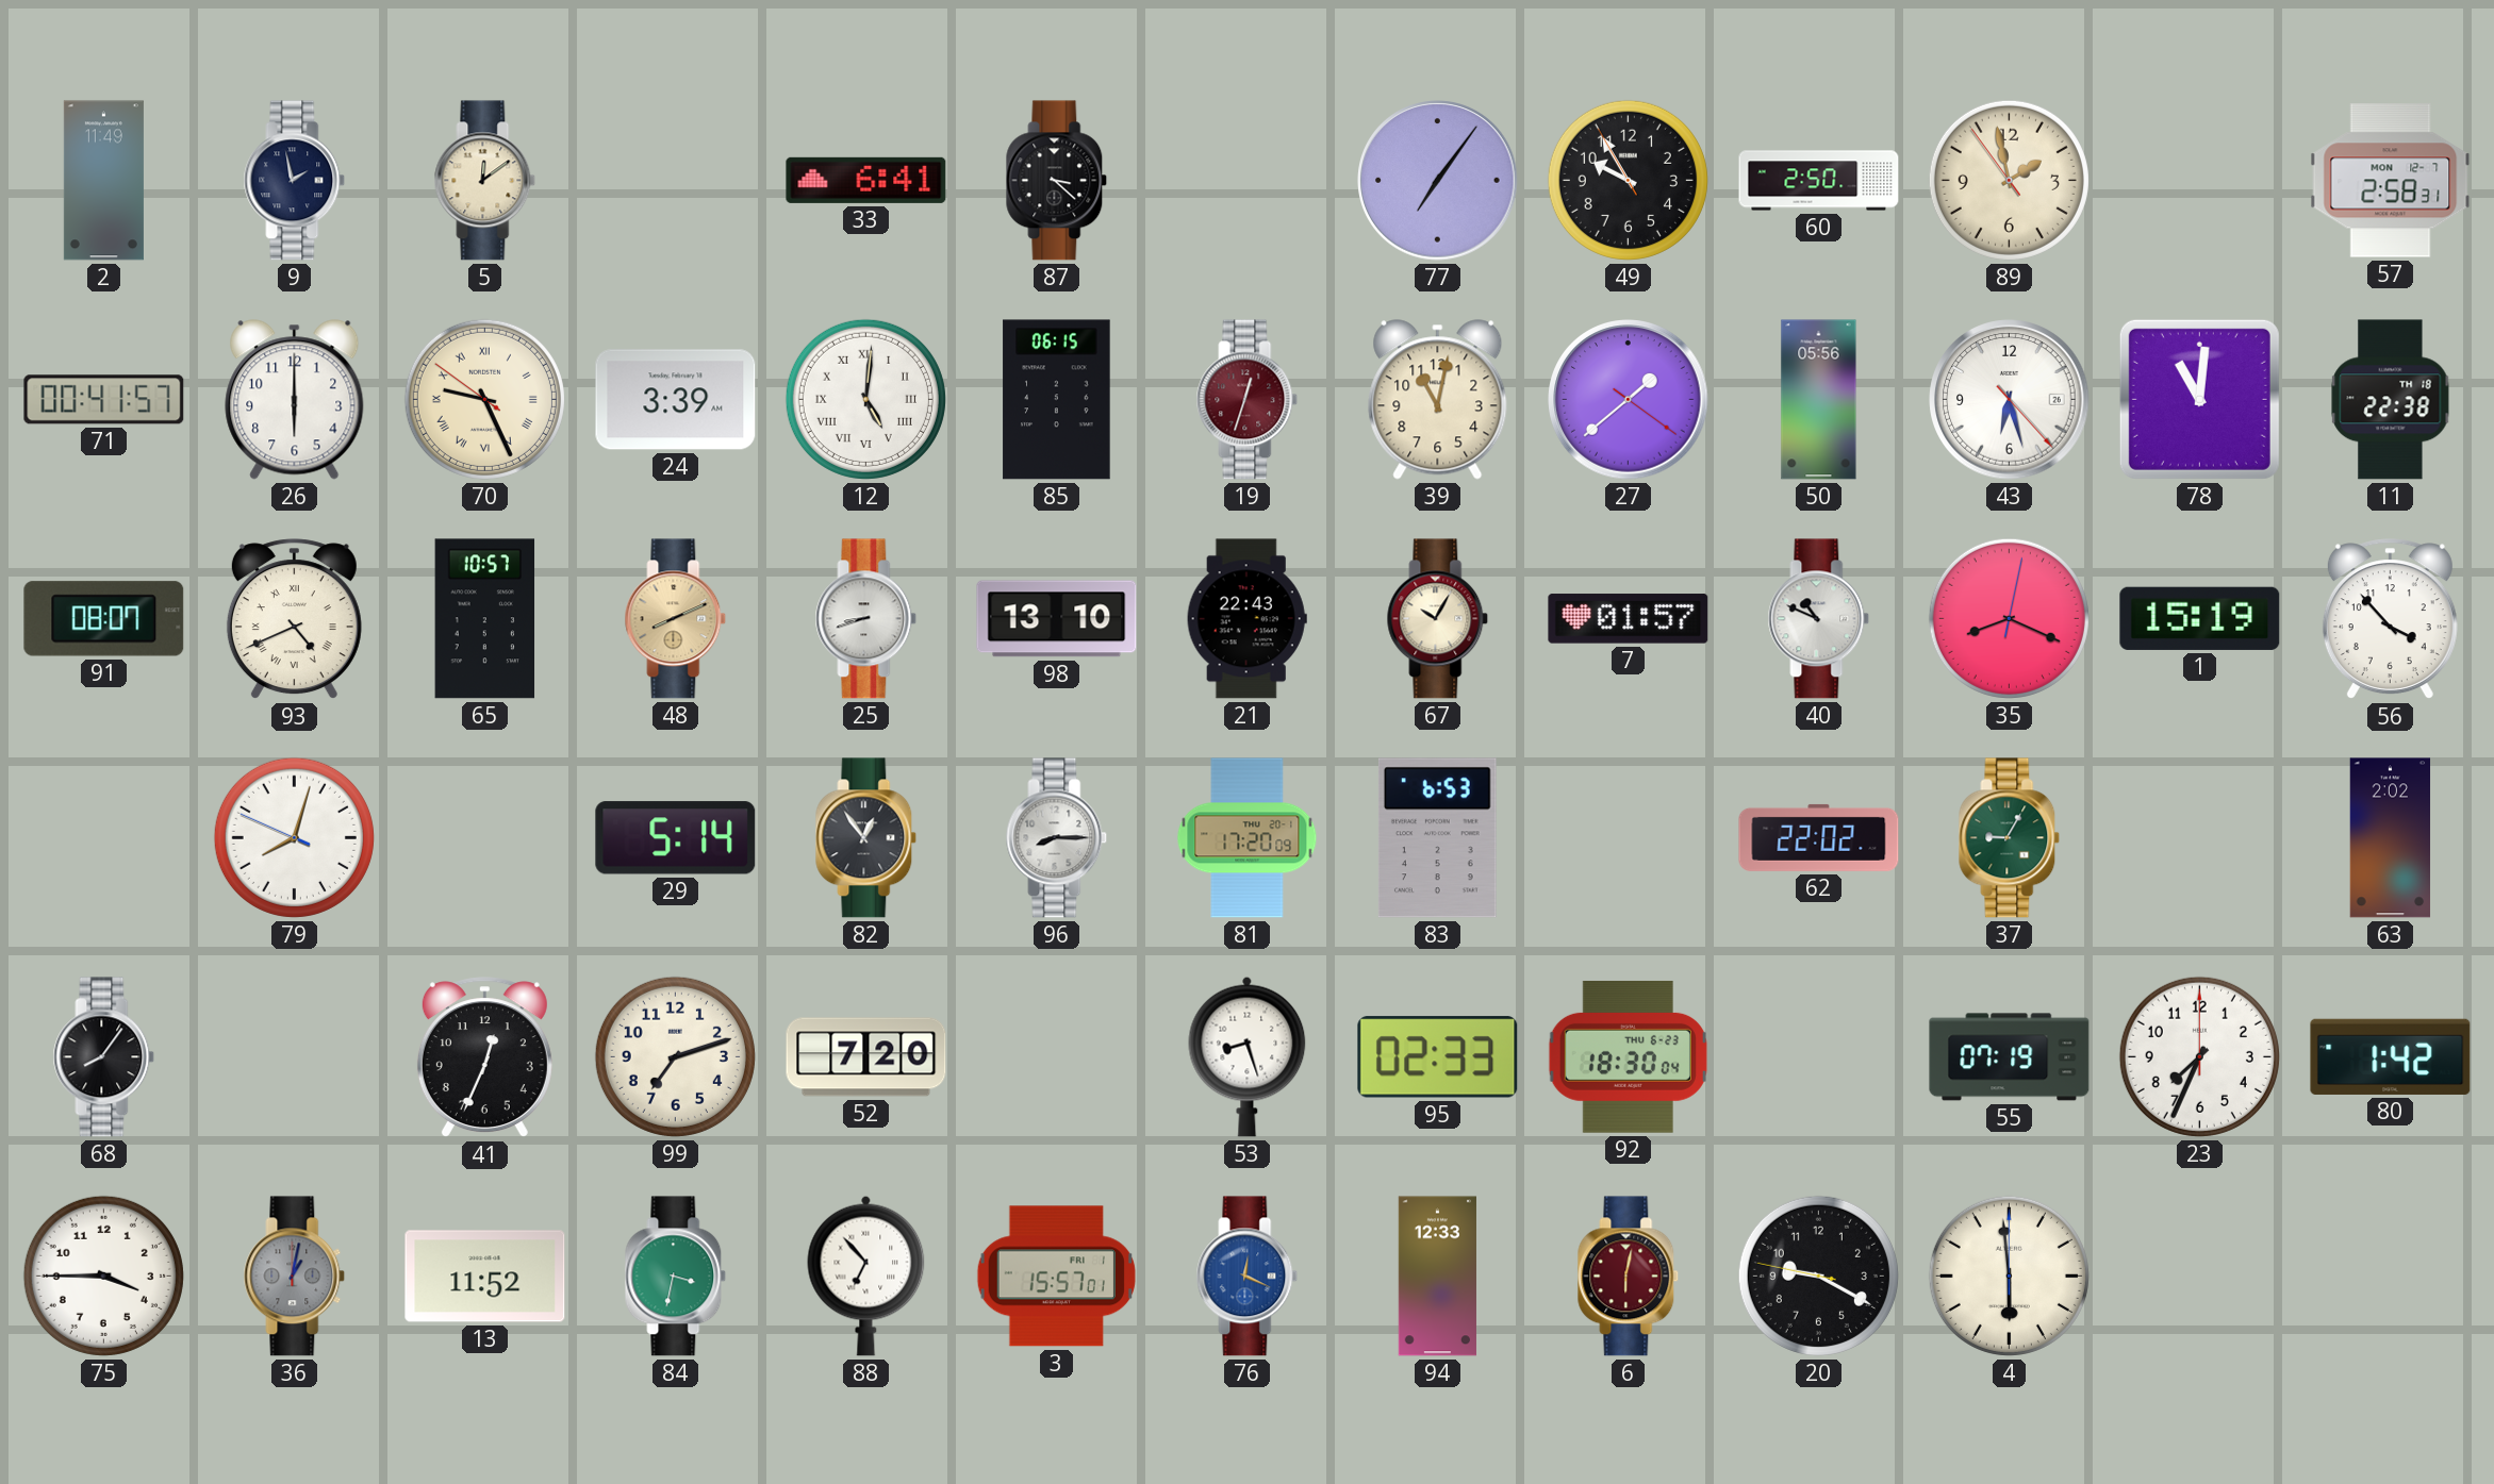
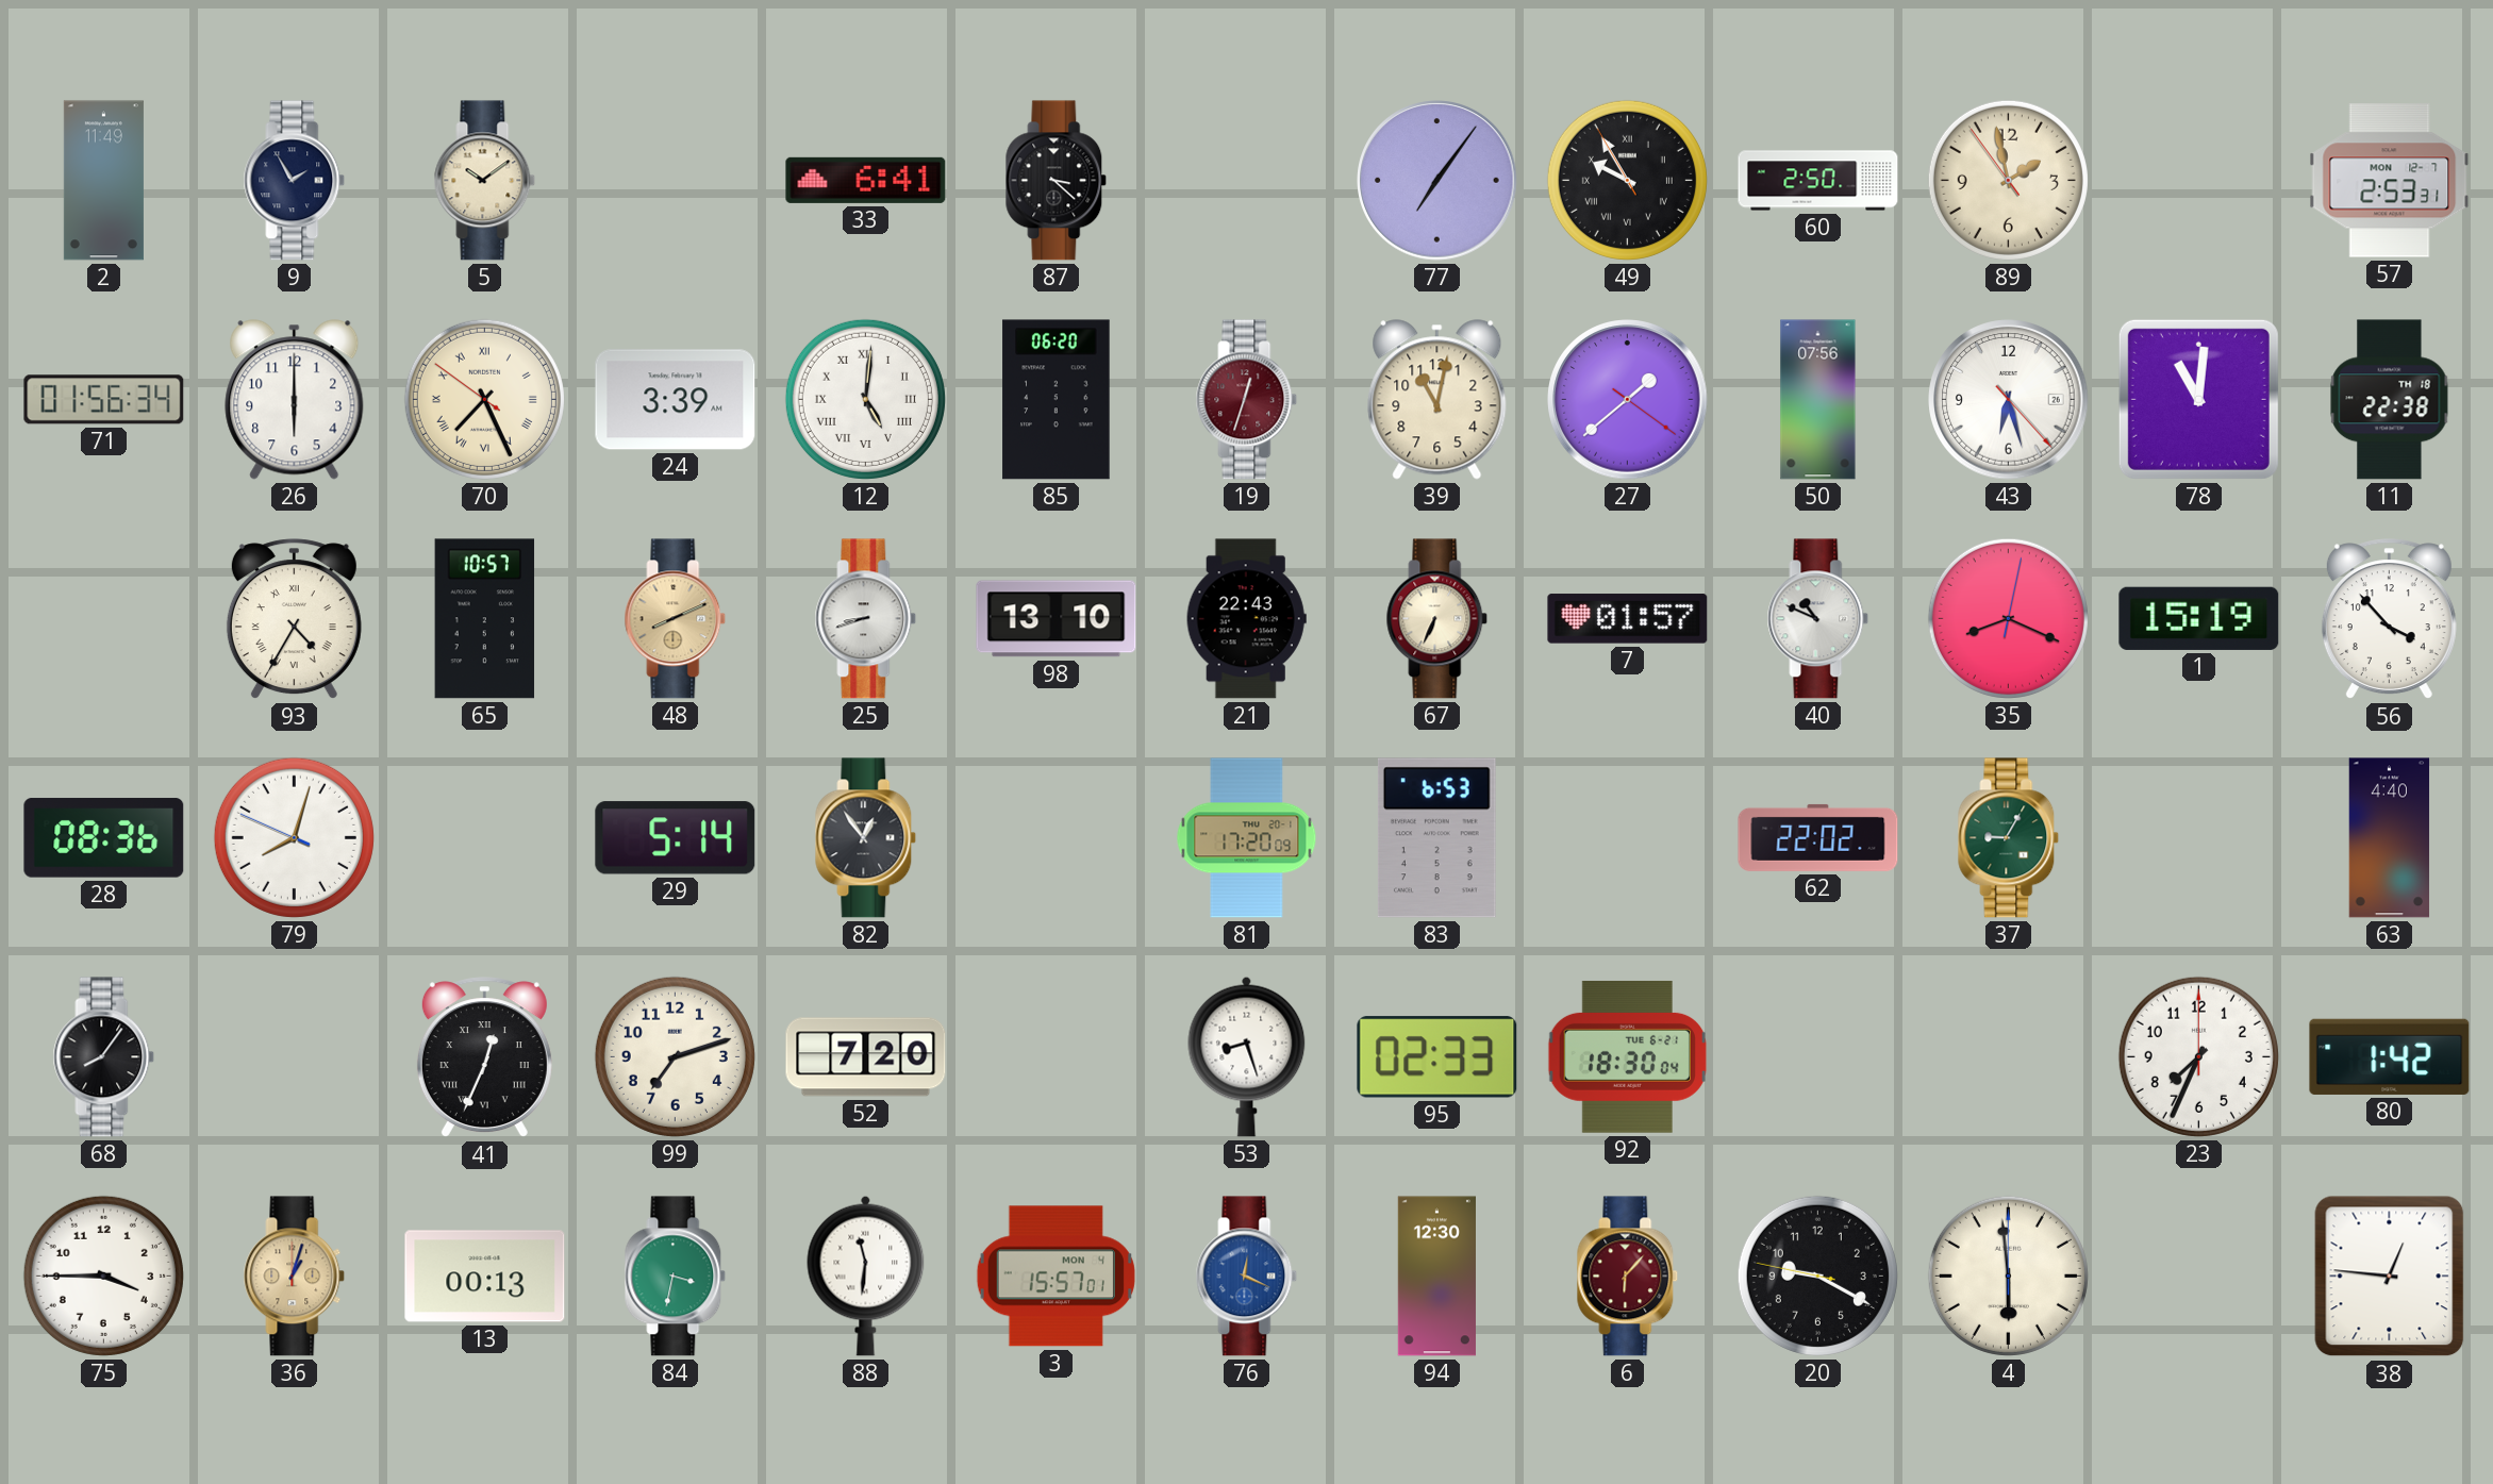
9: 1:58 -> 1:55 (295, 181)
5: 12:09 -> 10:09 (485, 181)
49 numerals: Arabic -> Roman (1627, 180)
57: 2:58 -> 2:53 (2390, 181)
71: 00:41 -> 01:56 (104, 400)
70: 9:25 -> 7:25 (484, 399)
85: 06:15 -> 06:20 (1057, 400)
50: 05:56 -> 07:56 (1818, 400)
91: 08:07 -> none (104, 619)
93: 4:41 -> 4:35 (294, 619)
67: 10:05 -> 6:34 (1437, 619)
28: none -> 08:36 (104, 838)
96: 8:15 -> none (1057, 838)
63: 2:02 -> 4:40 (2390, 838)
41 numerals: Arabic -> Roman (484, 1057)
92 date: THU 6-23 -> TUE 6-21 (1627, 1056)
55: 07:19 -> none (2010, 1057)
36: 1:02 -> 1:03 (295, 1277)
36 dial: grey -> champagne (295, 1277)
13: 11:52 -> 00:13 (485, 1277)
88: 6:53 -> 11:31 (866, 1275)
3 date: FRI 1 -> MON 4 (1056, 1277)
94: 12:33 -> 12:30 (1436, 1277)
6: 6:02 -> 6:07 (1628, 1277)
38: none -> 12:46 (2390, 1277)
